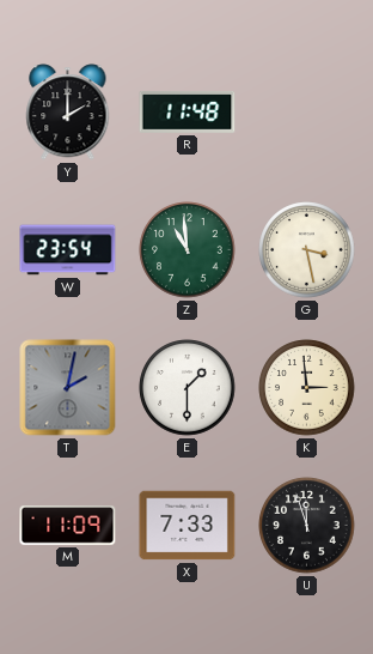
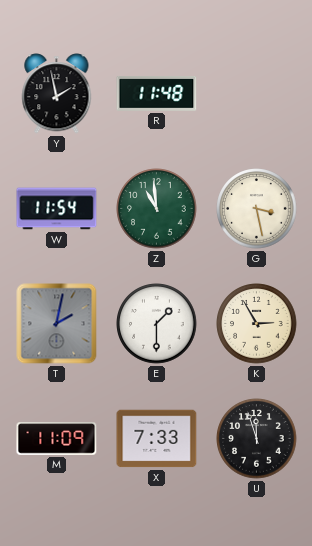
Y: 2:00 -> 1:58 (57, 94)
W: 23:54 -> 11:54 (57, 209)
K: 2:59 -> 2:55 (257, 324)
